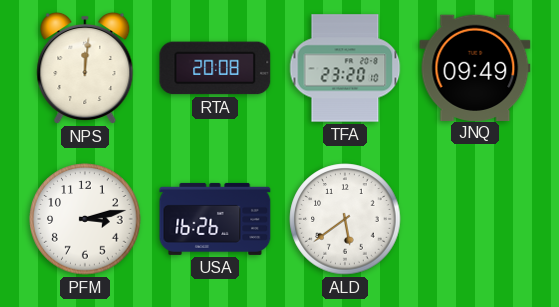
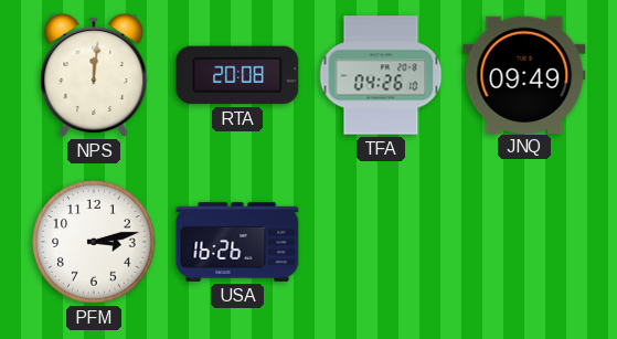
TFA: 23:20 -> 04:26 (381, 75)
ALD: 5:39 -> none (345, 219)
